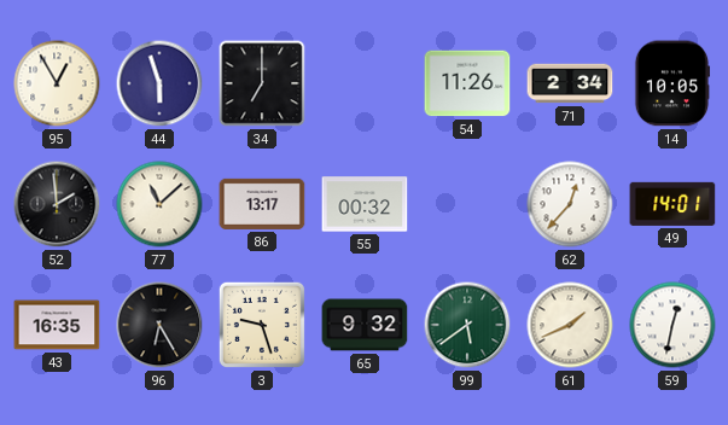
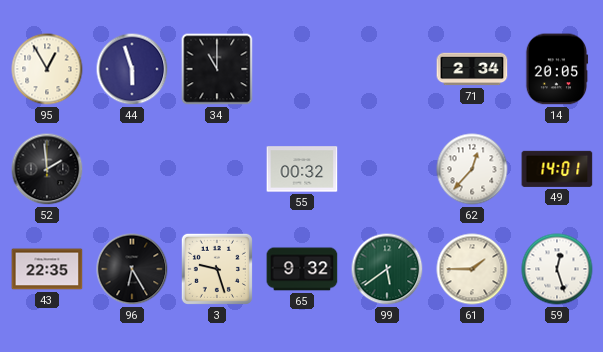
34: 7:00 -> 11:00 (217, 69)
54: 11:26 -> none (467, 83)
14: 10:05 -> 20:05 (557, 69)
77: 11:08 -> none (159, 204)
86: 13:17 -> none (262, 204)
43: 16:35 -> 22:35 (47, 269)
61: 1:41 -> 1:45 (472, 269)
59: 12:32 -> 12:27 (557, 269)
